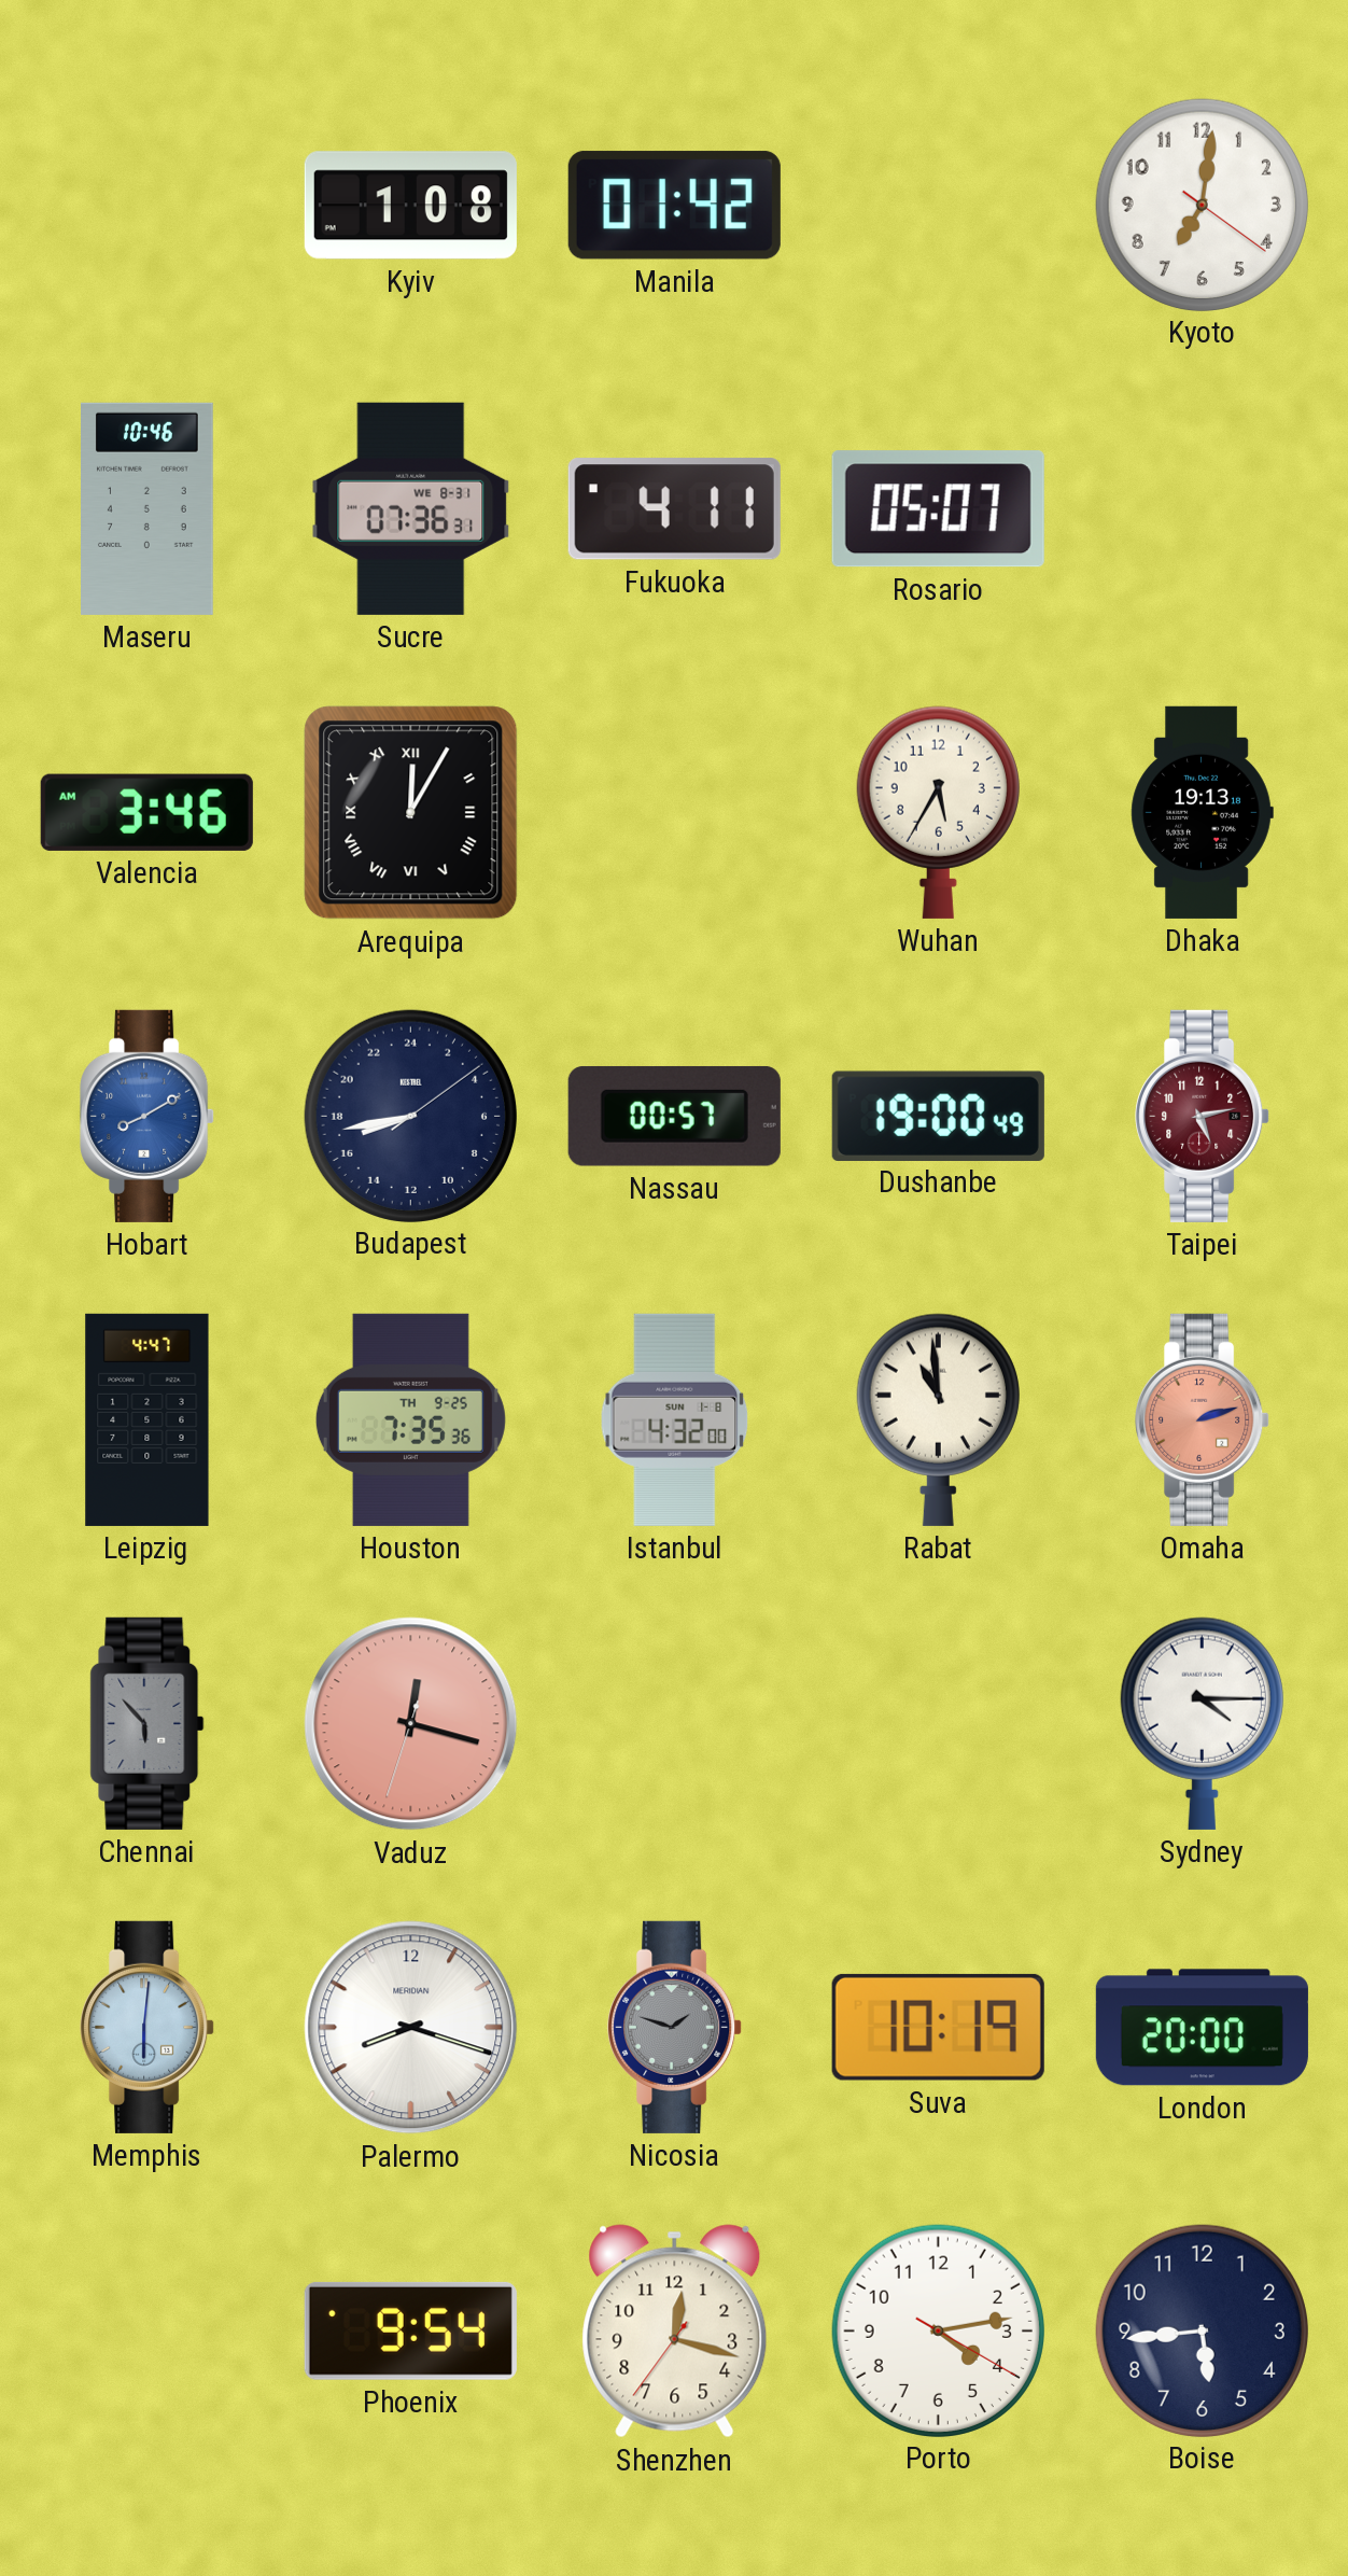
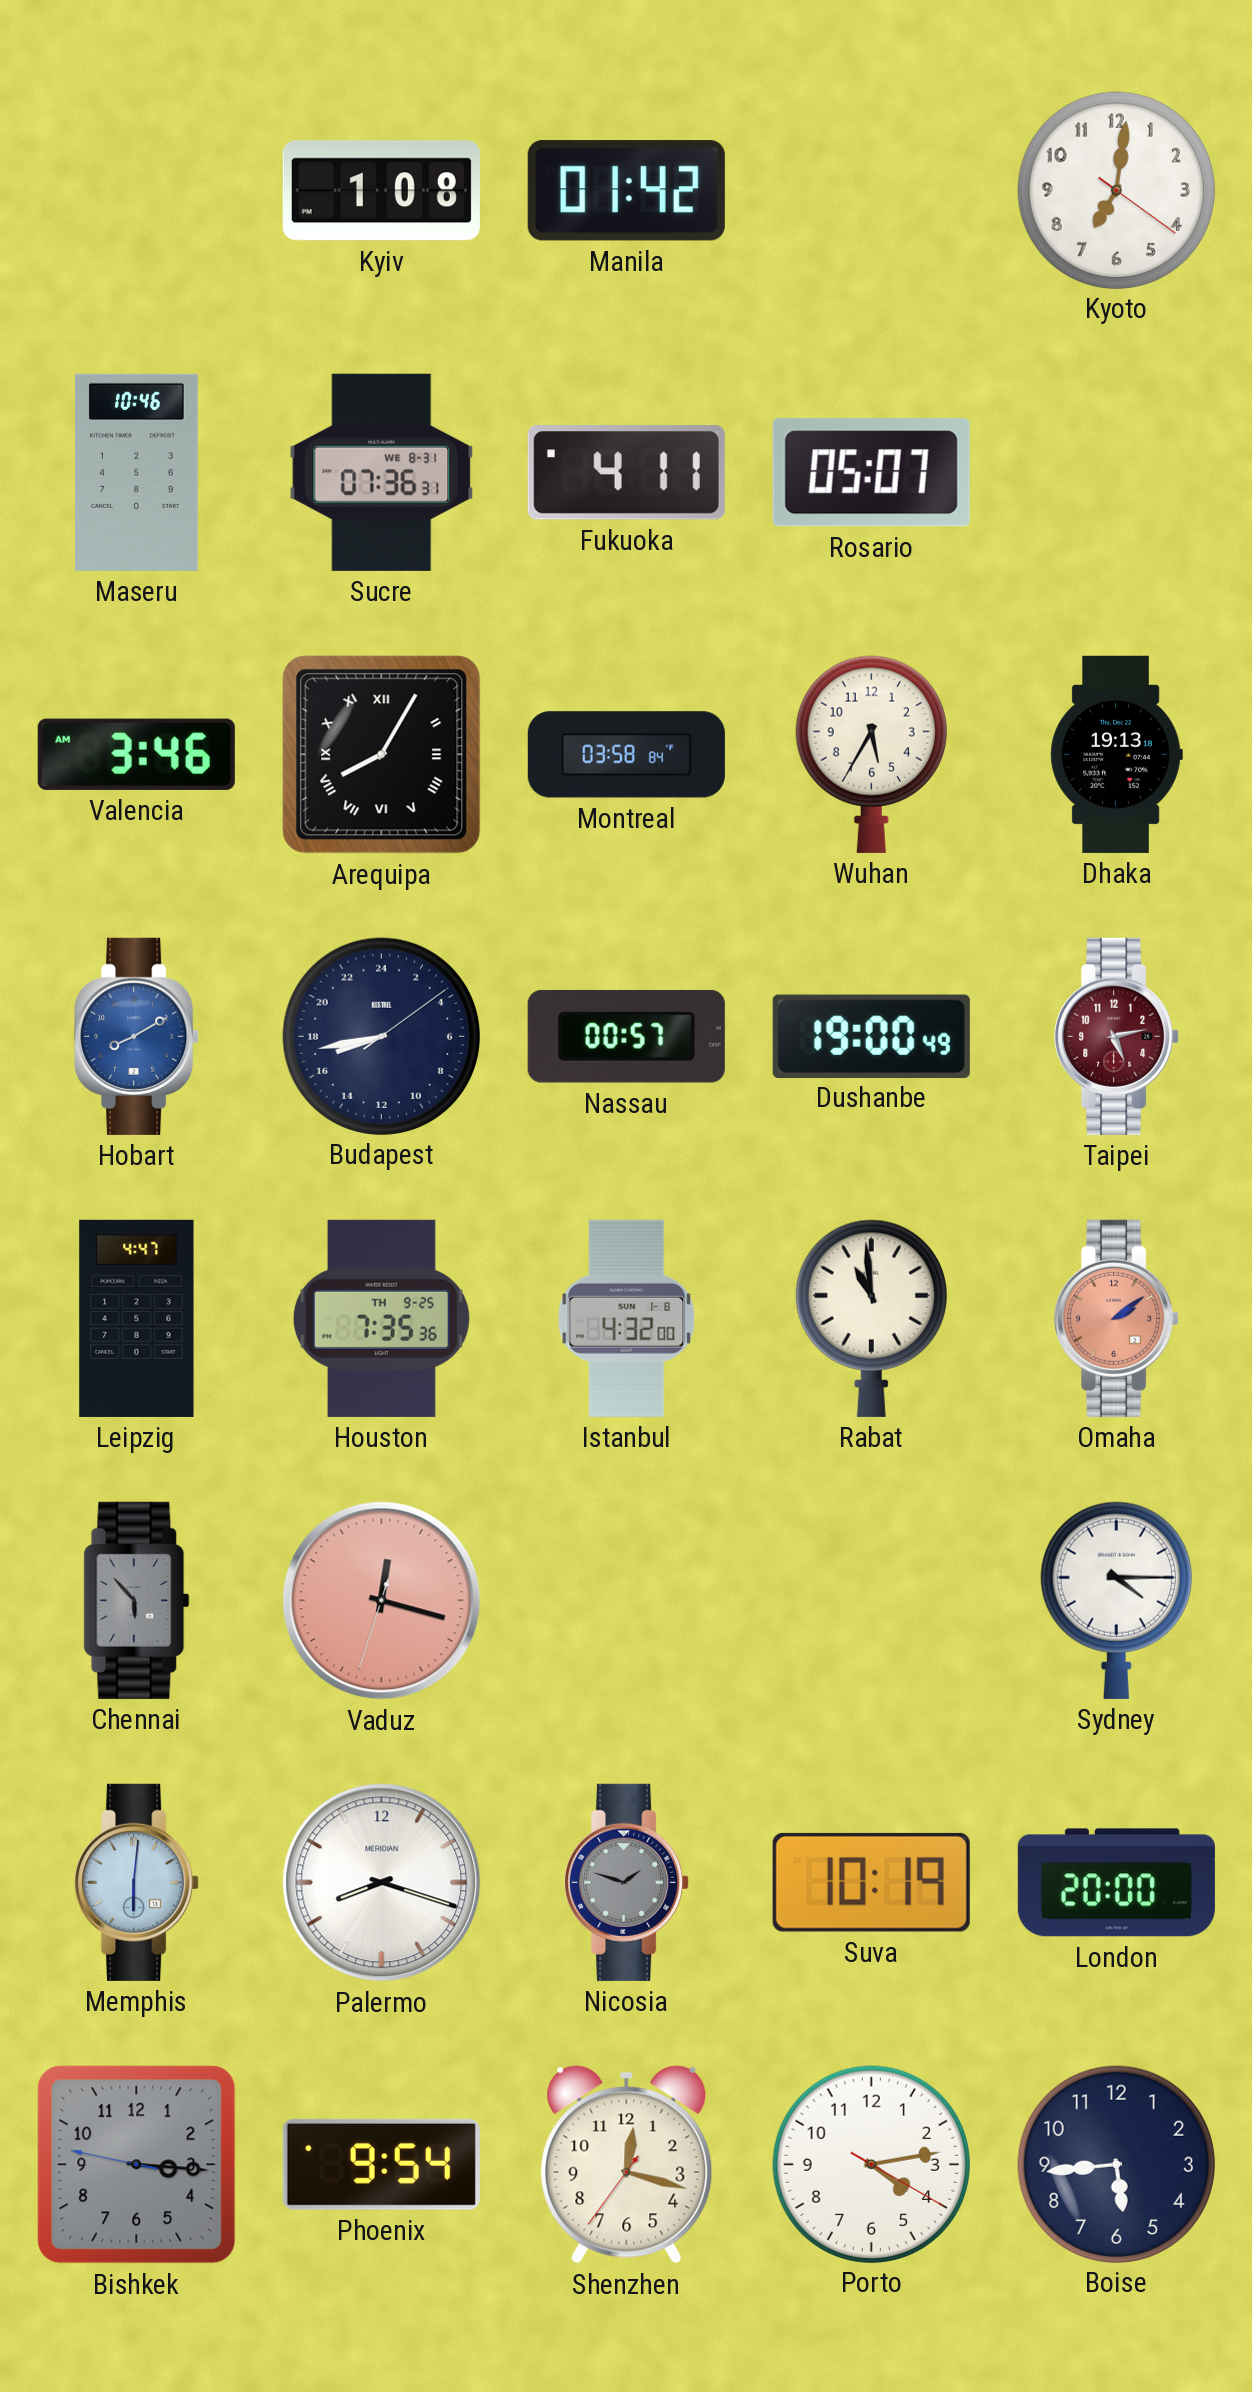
Arequipa: 12:05 -> 8:05 (382, 755)
Montreal: none -> 03:58 (626, 755)
Omaha: 2:12 -> 2:09 (1117, 1318)
Bishkek: none -> 3:15 (137, 2165)
